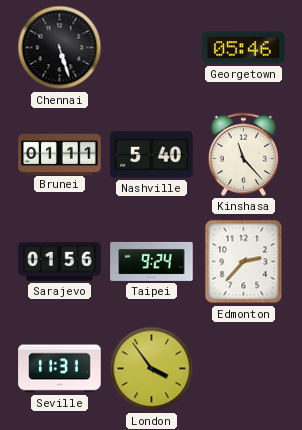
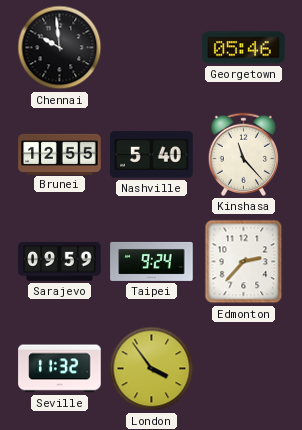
Chennai: 5:27 -> 9:59 (60, 48)
Brunei: 01:11 -> 12:55 (60, 154)
Sarajevo: 01:56 -> 09:59 (60, 262)
Seville: 11:31 -> 11:32 (60, 369)
